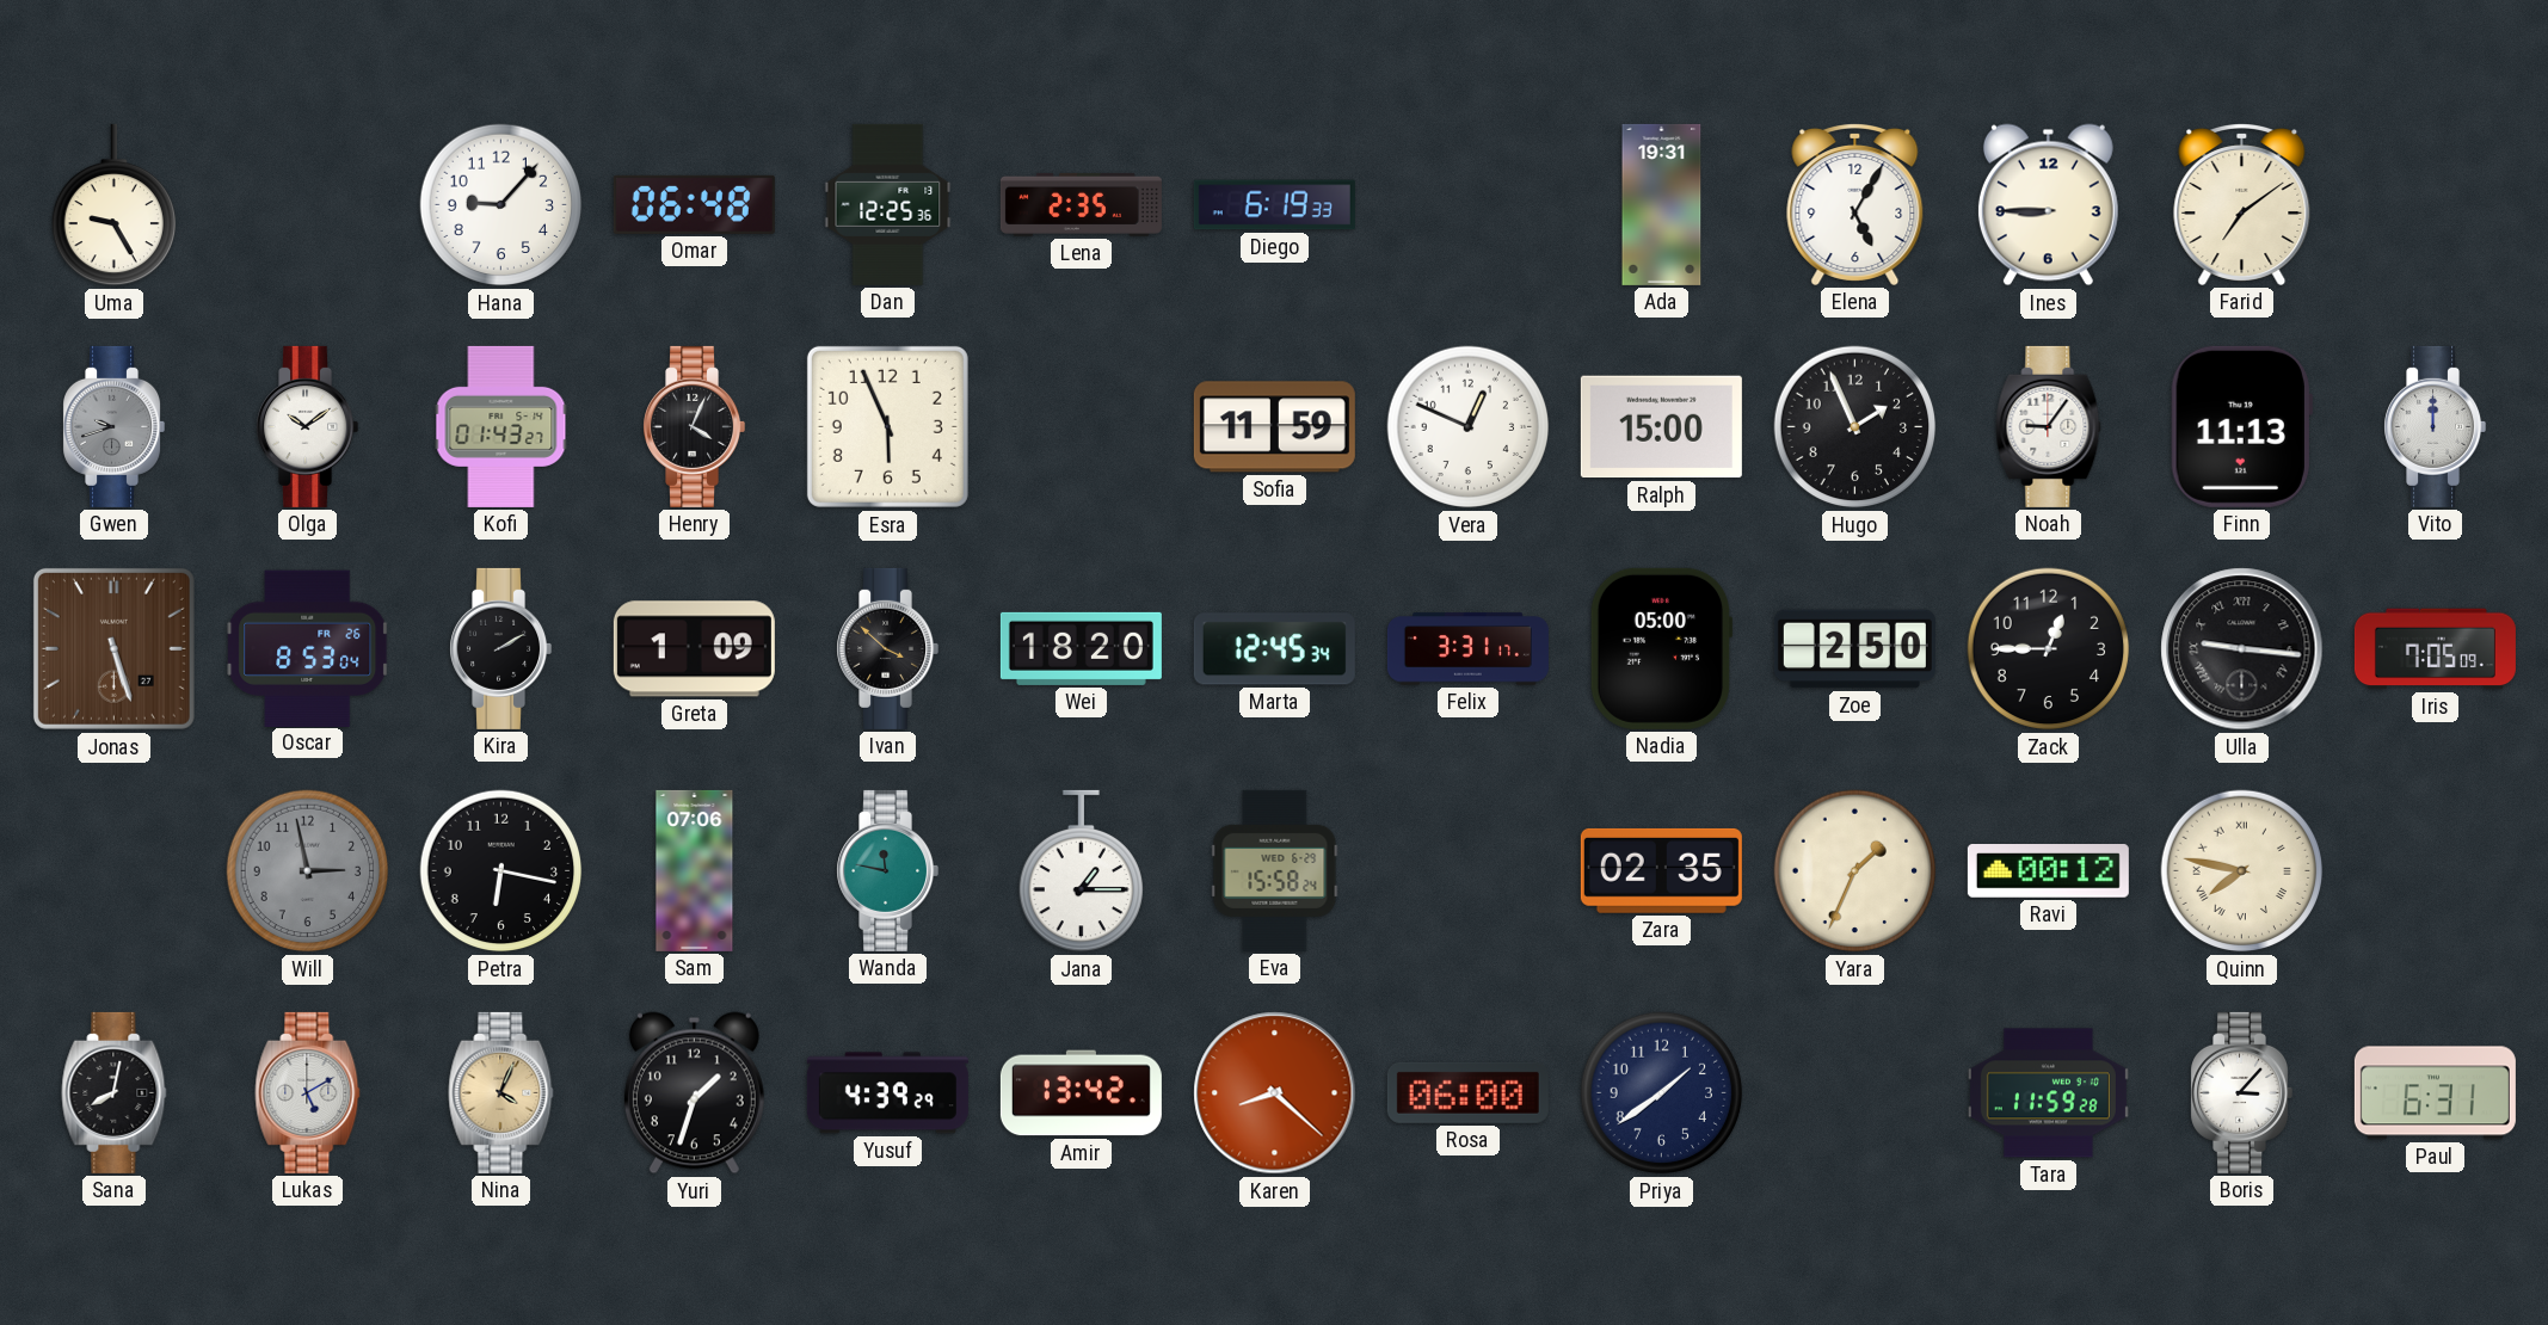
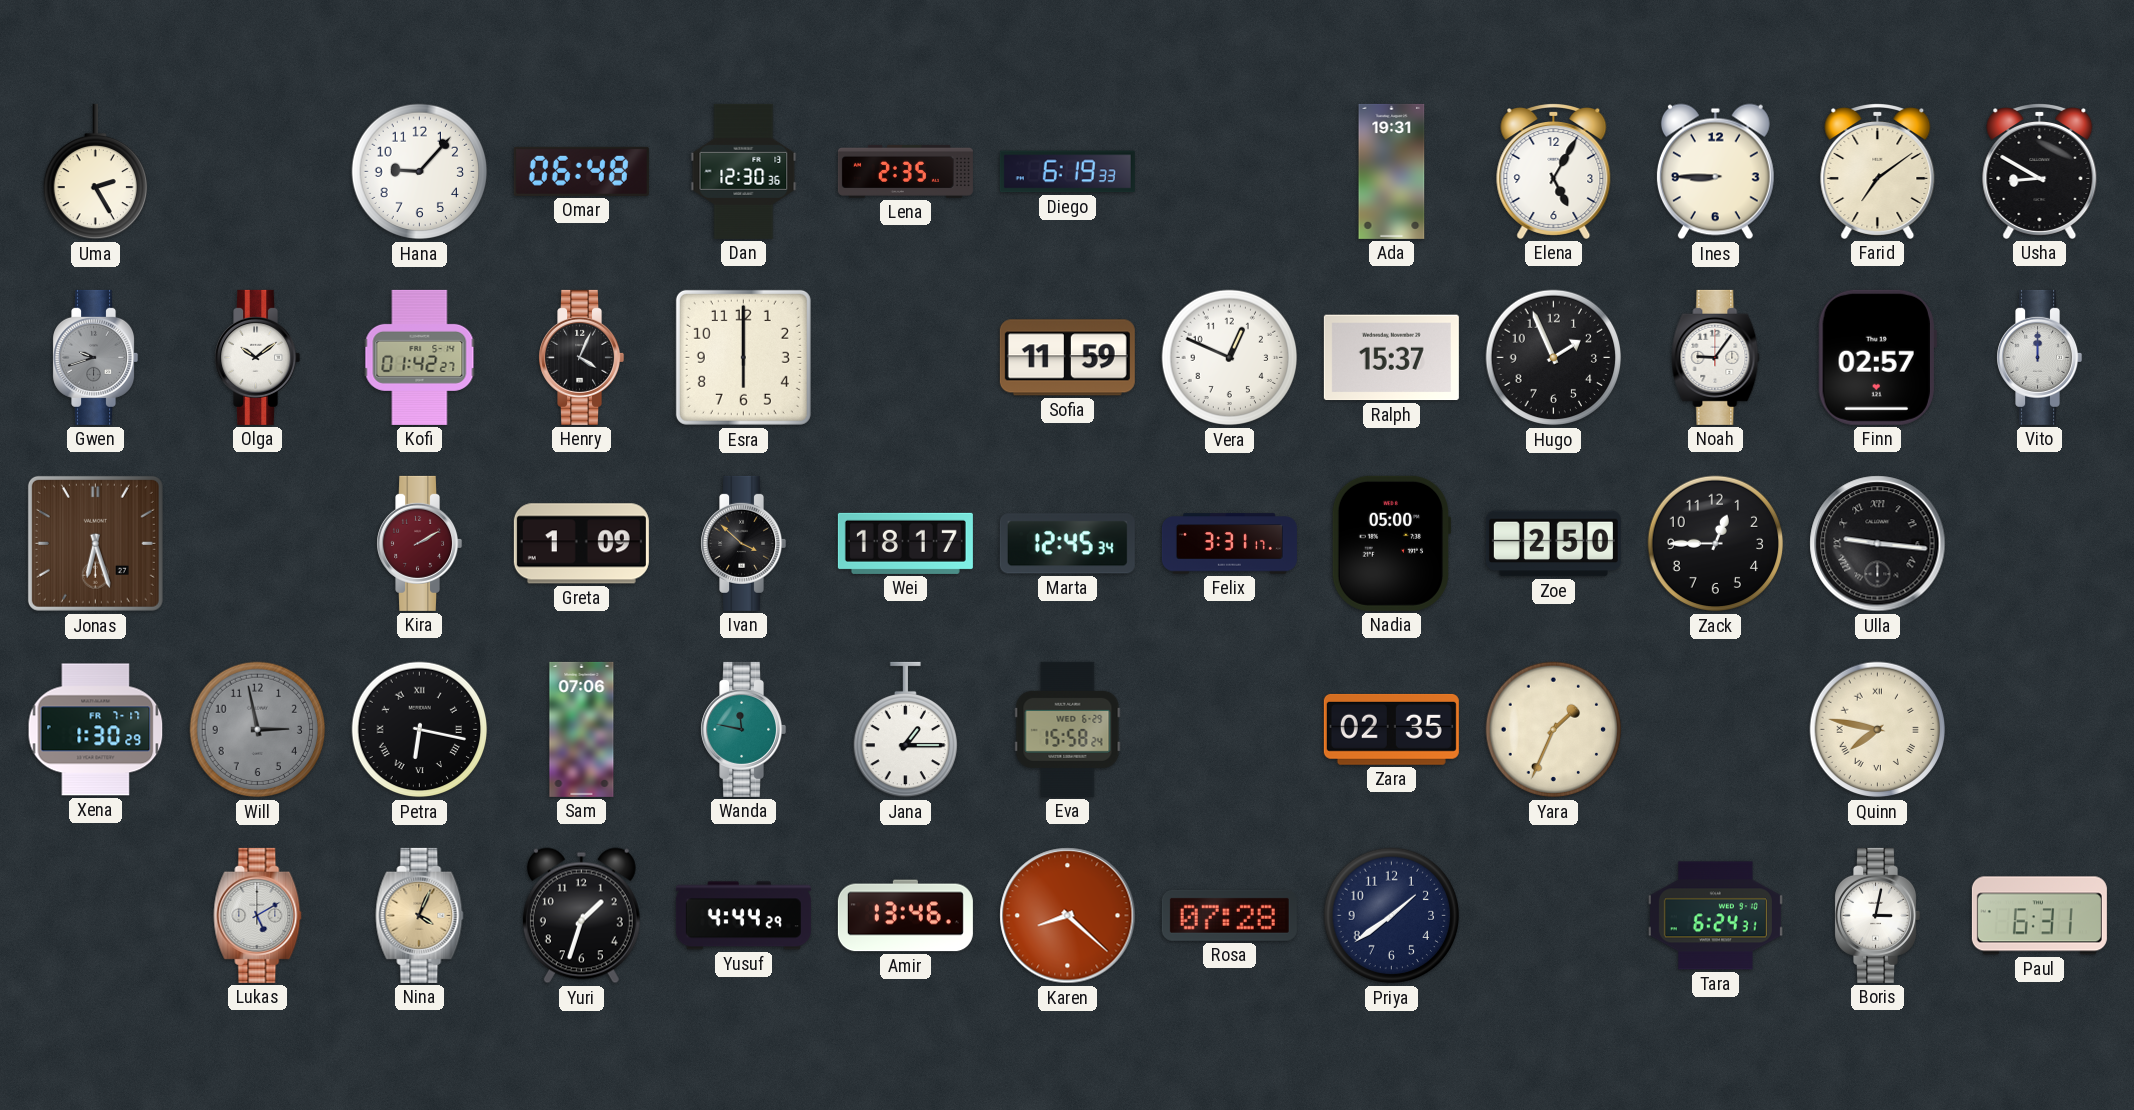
Uma: 9:25 -> 2:25 (95, 172)
Dan: 12:25 -> 12:30 (744, 171)
Usha: none -> 8:50 (2040, 172)
Kofi: 01:43 -> 01:42 (420, 357)
Esra: 5:56 -> 6:00 (743, 357)
Ralph: 15:00 -> 15:37 (1391, 358)
Finn: 11:13 -> 02:57 (1877, 357)
Jonas: 5:27 -> 6:27 (95, 543)
Oscar: 8:53 -> none (308, 648)
Kira dial: black -> burgundy (420, 543)
Wei: 18:20 -> 18:17 (905, 543)
Iris: 7:05 -> none (2435, 649)
Xena: none -> 1:30 (96, 730)
Petra numerals: Arabic -> Roman (420, 730)
Ravi: 00:12 -> none (2048, 871)
Sana: 8:02 -> none (115, 1092)
Yusuf: 4:39 -> 4:44 (743, 916)
Amir: 13:42 -> 13:46 (905, 916)
Rosa: 06:00 -> 07:28 (1229, 915)
Tara: 11:59 -> 6:24 (1715, 916)
Boris: 3:07 -> 3:02 (1878, 915)
